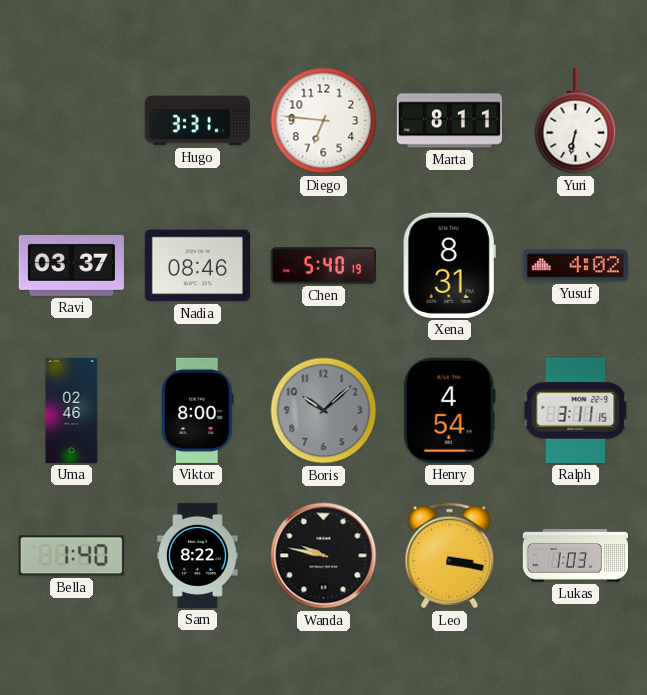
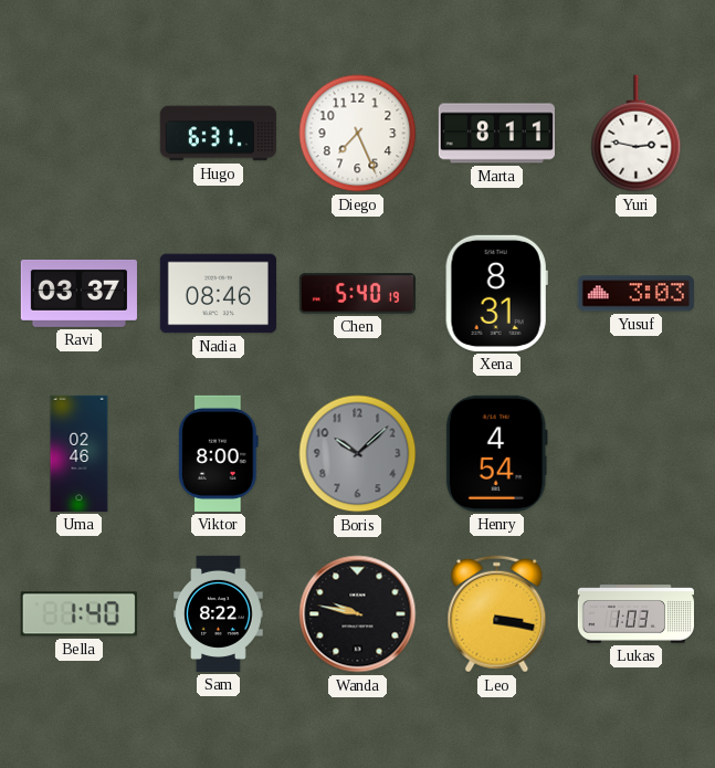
Hugo: 3:31 -> 6:31 (218, 134)
Diego: 6:46 -> 7:26 (358, 134)
Yuri: 6:32 -> 2:47 (637, 134)
Yusuf: 4:02 -> 3:03 (635, 294)
Ralph: 3:11 -> none (576, 410)
